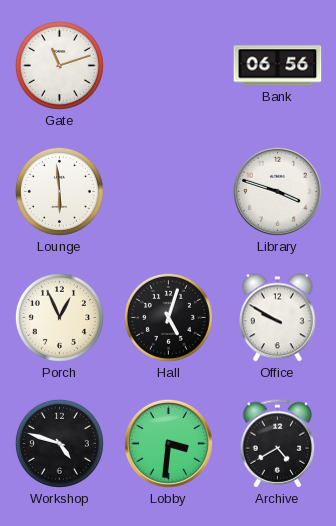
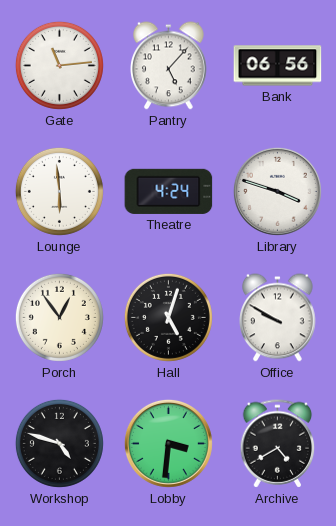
Gate: 11:12 -> 11:14 (59, 65)
Pantry: none -> 5:07 (169, 66)
Theatre: none -> 4:24 (169, 191)
Porch: 12:56 -> 12:54 (59, 317)
